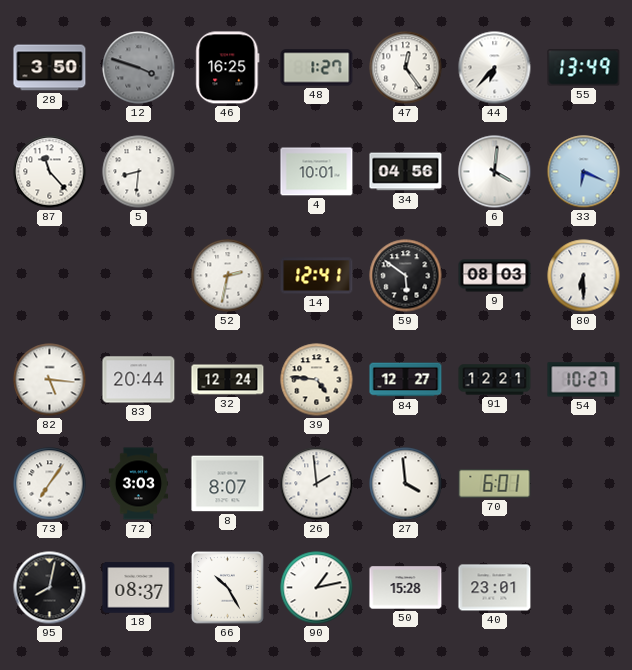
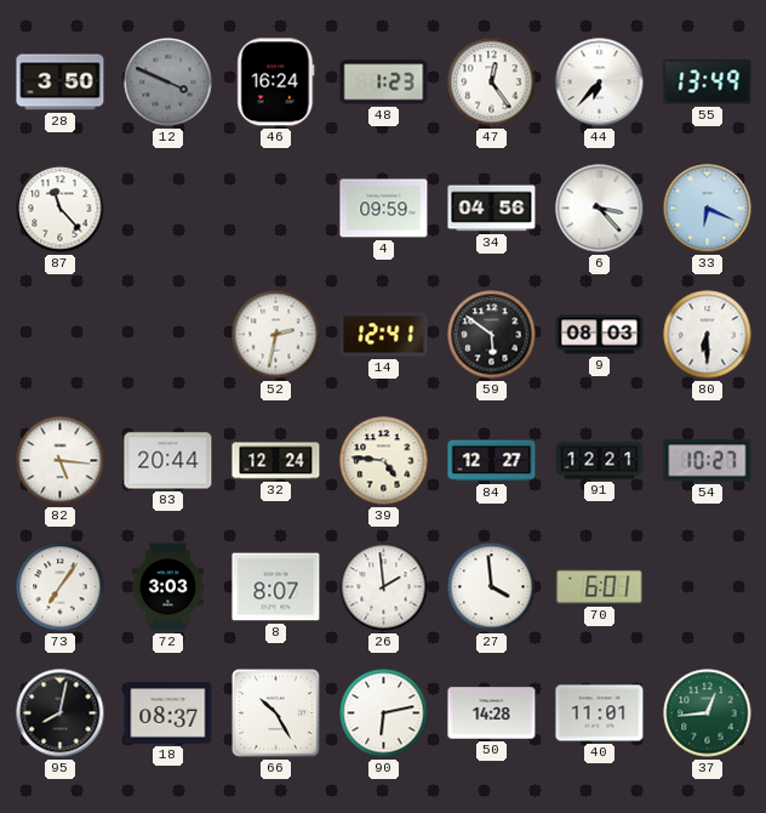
12: 3:48 -> 3:49 (168, 83)
46: 16:25 -> 16:24 (276, 83)
48: 1:27 -> 1:23 (384, 83)
5: 8:31 -> none (139, 172)
4: 10:01 -> 09:59 (384, 209)
6: 4:01 -> 3:23 (600, 209)
90: 1:13 -> 6:13 (384, 713)
50: 15:28 -> 14:28 (492, 713)
40: 23:01 -> 11:01 (600, 713)
37: none -> 12:44 (708, 713)
